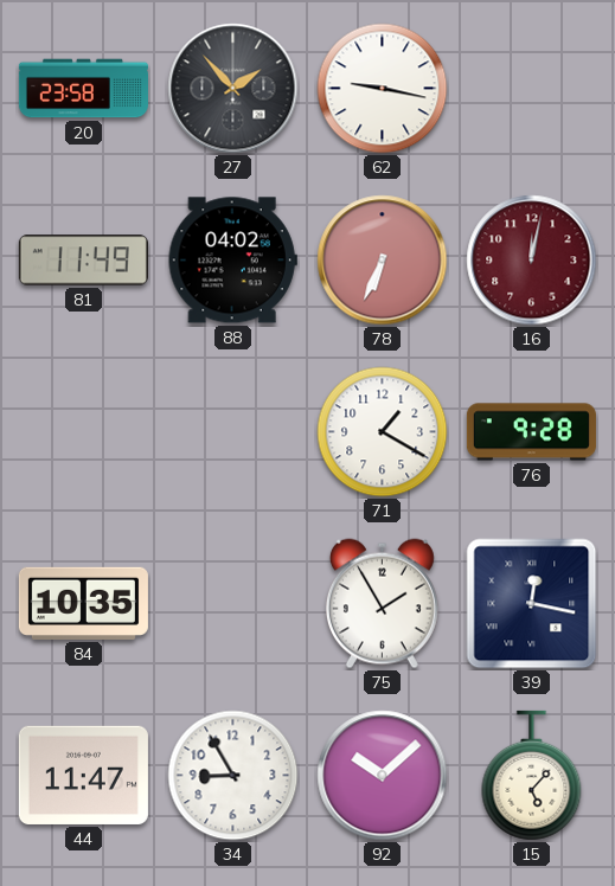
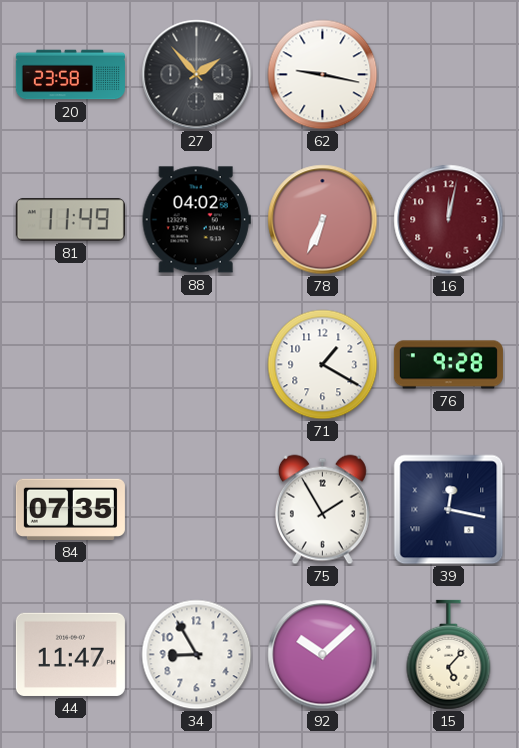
84: 10:35 -> 07:35 (70, 509)
